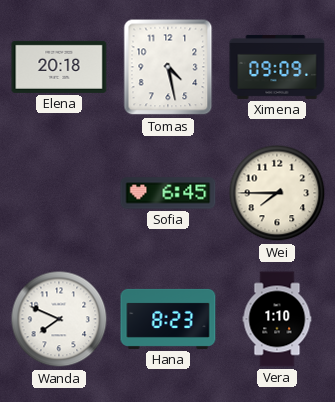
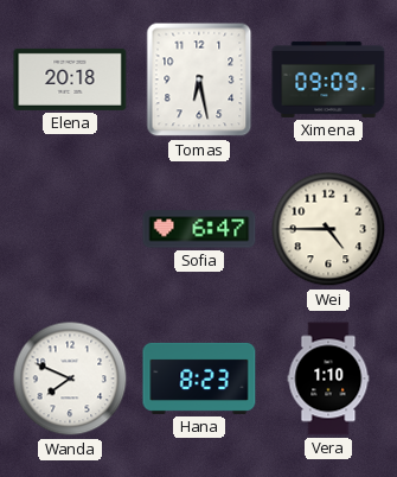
Tomas: 4:28 -> 6:28 (199, 79)
Sofia: 6:45 -> 6:47 (199, 229)
Wei: 7:45 -> 4:45 (328, 229)
